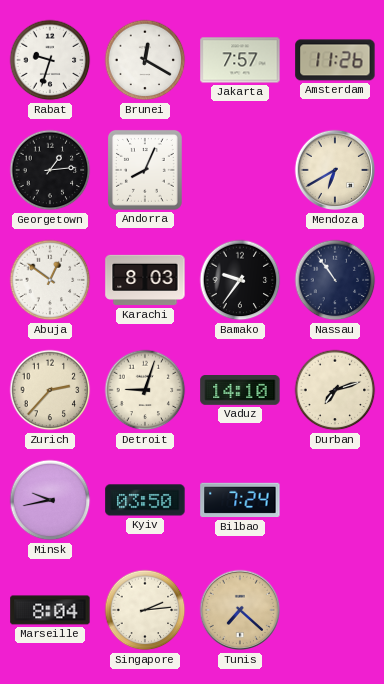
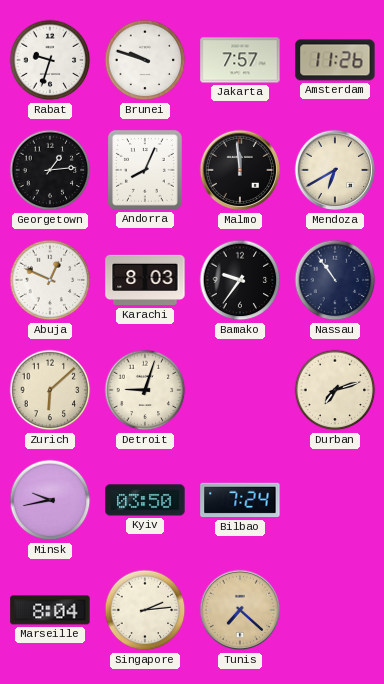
Brunei: 12:20 -> 9:48 (145, 60)
Malmo: none -> 11:59 (240, 170)
Abuja: 12:51 -> 12:49 (50, 280)
Zurich: 2:37 -> 6:08 (50, 390)
Vaduz: 14:10 -> none (240, 391)
